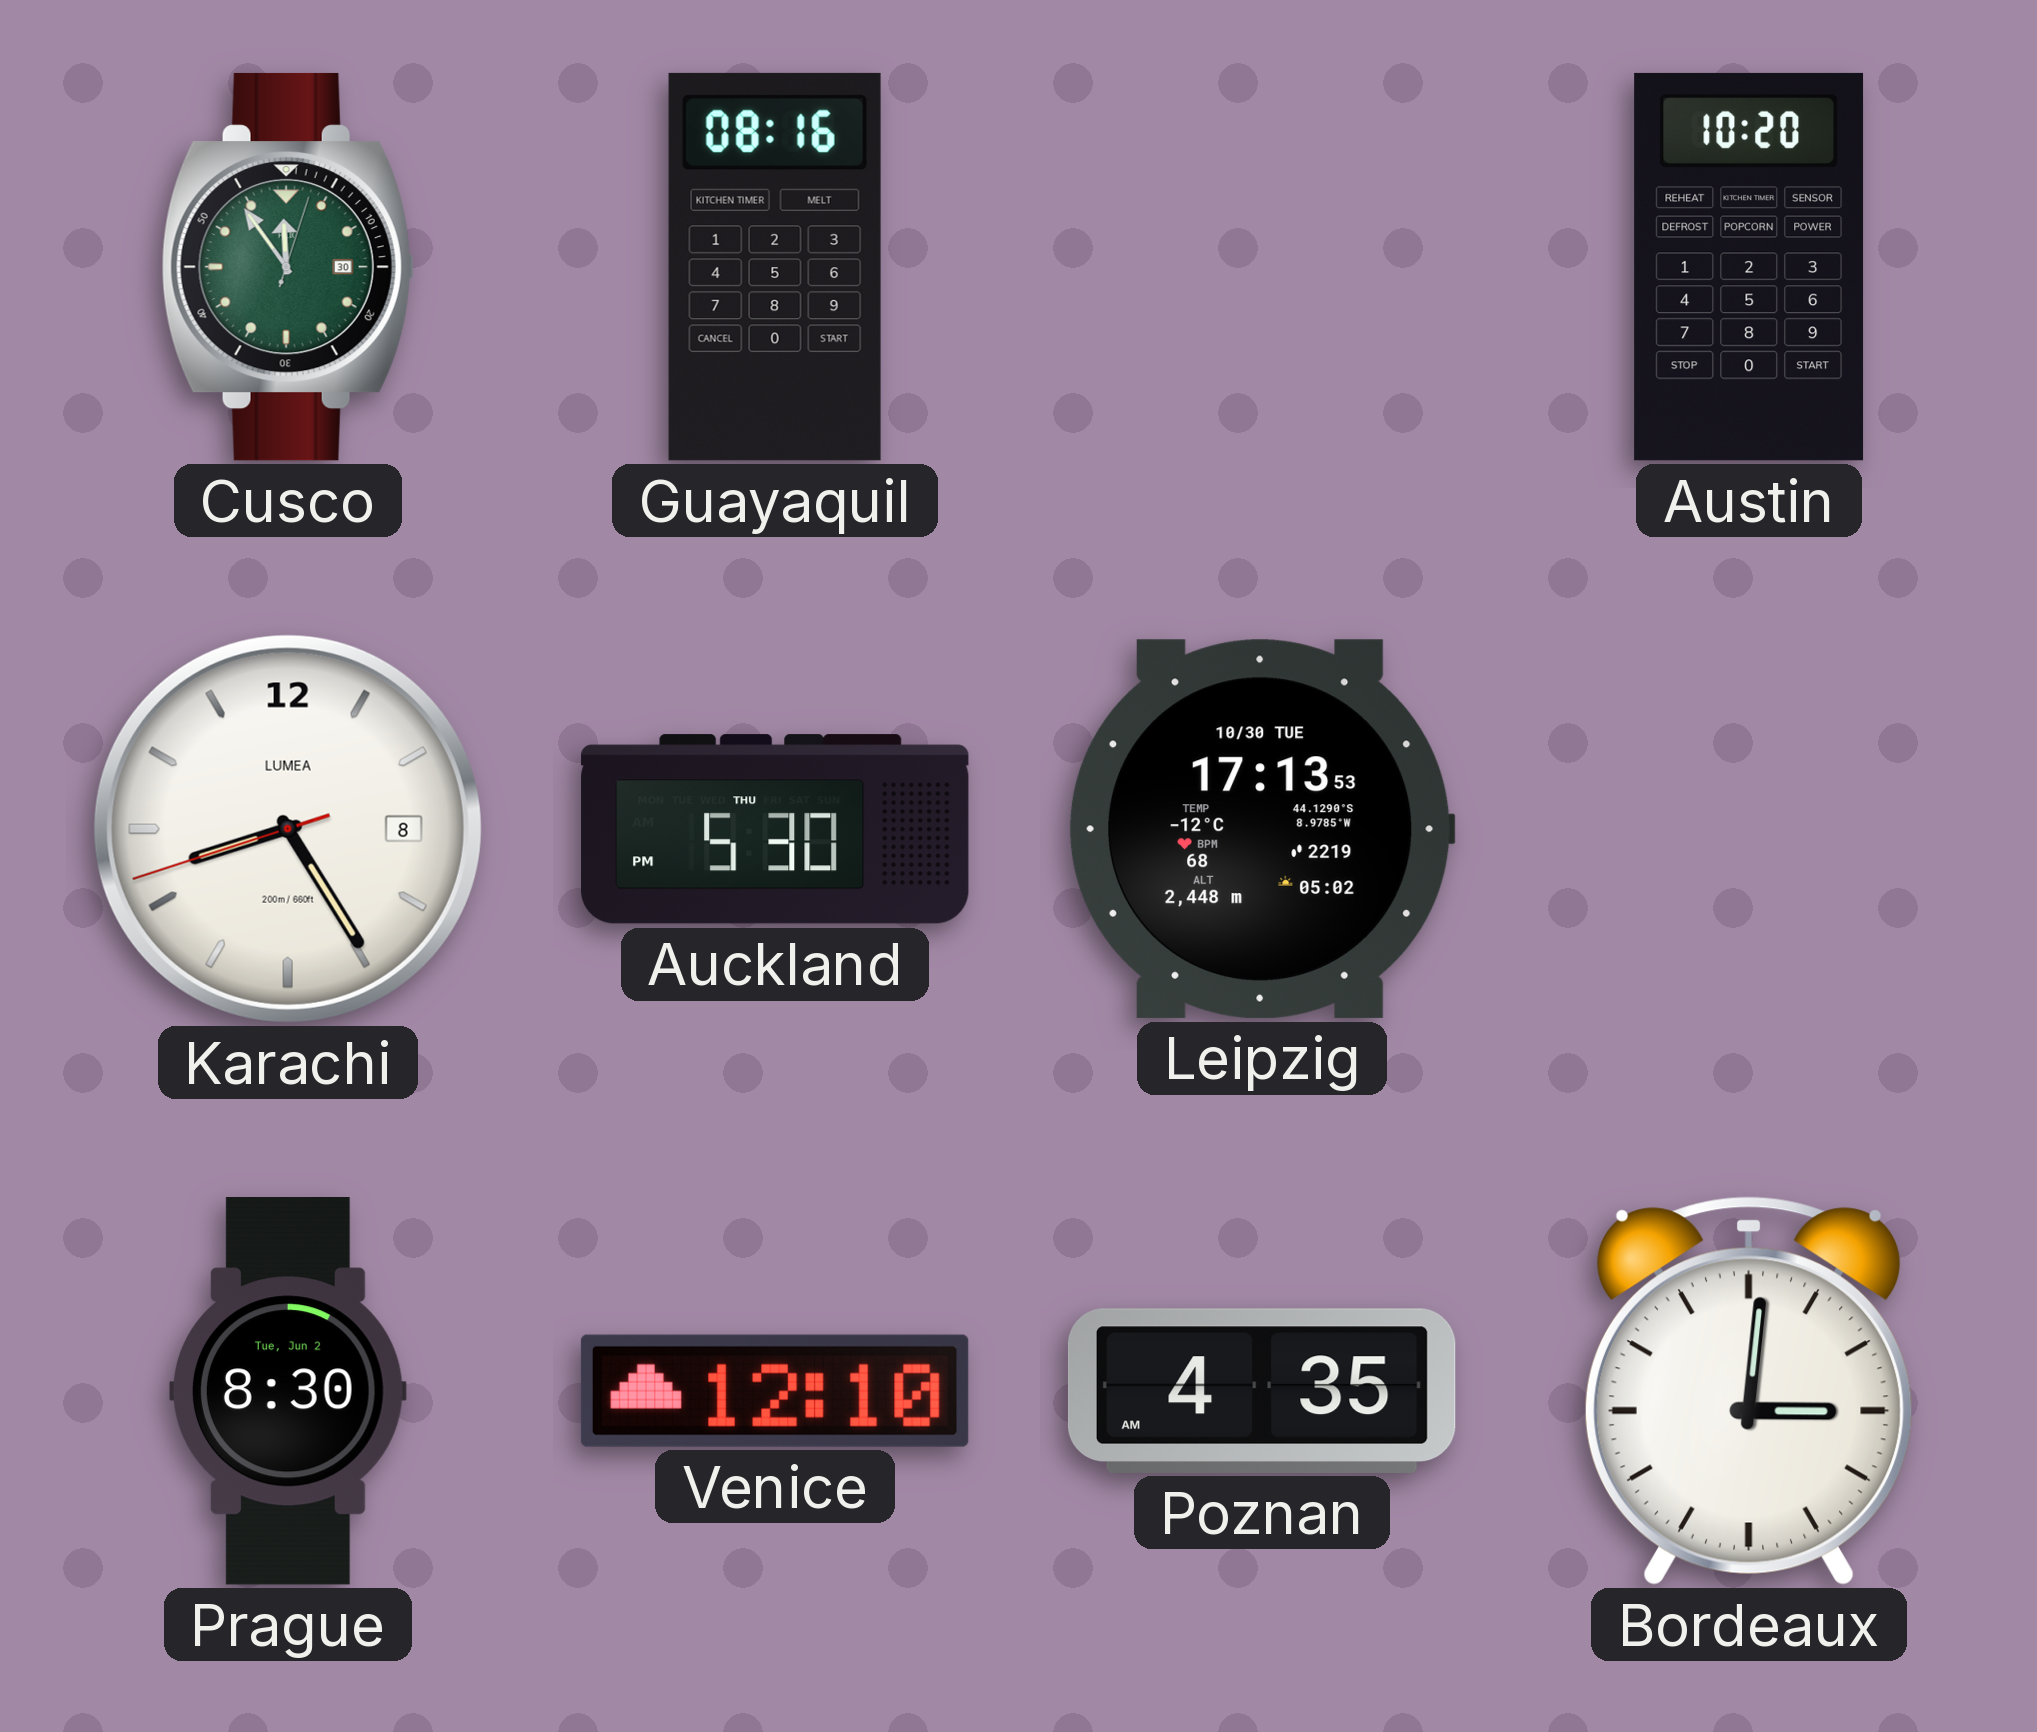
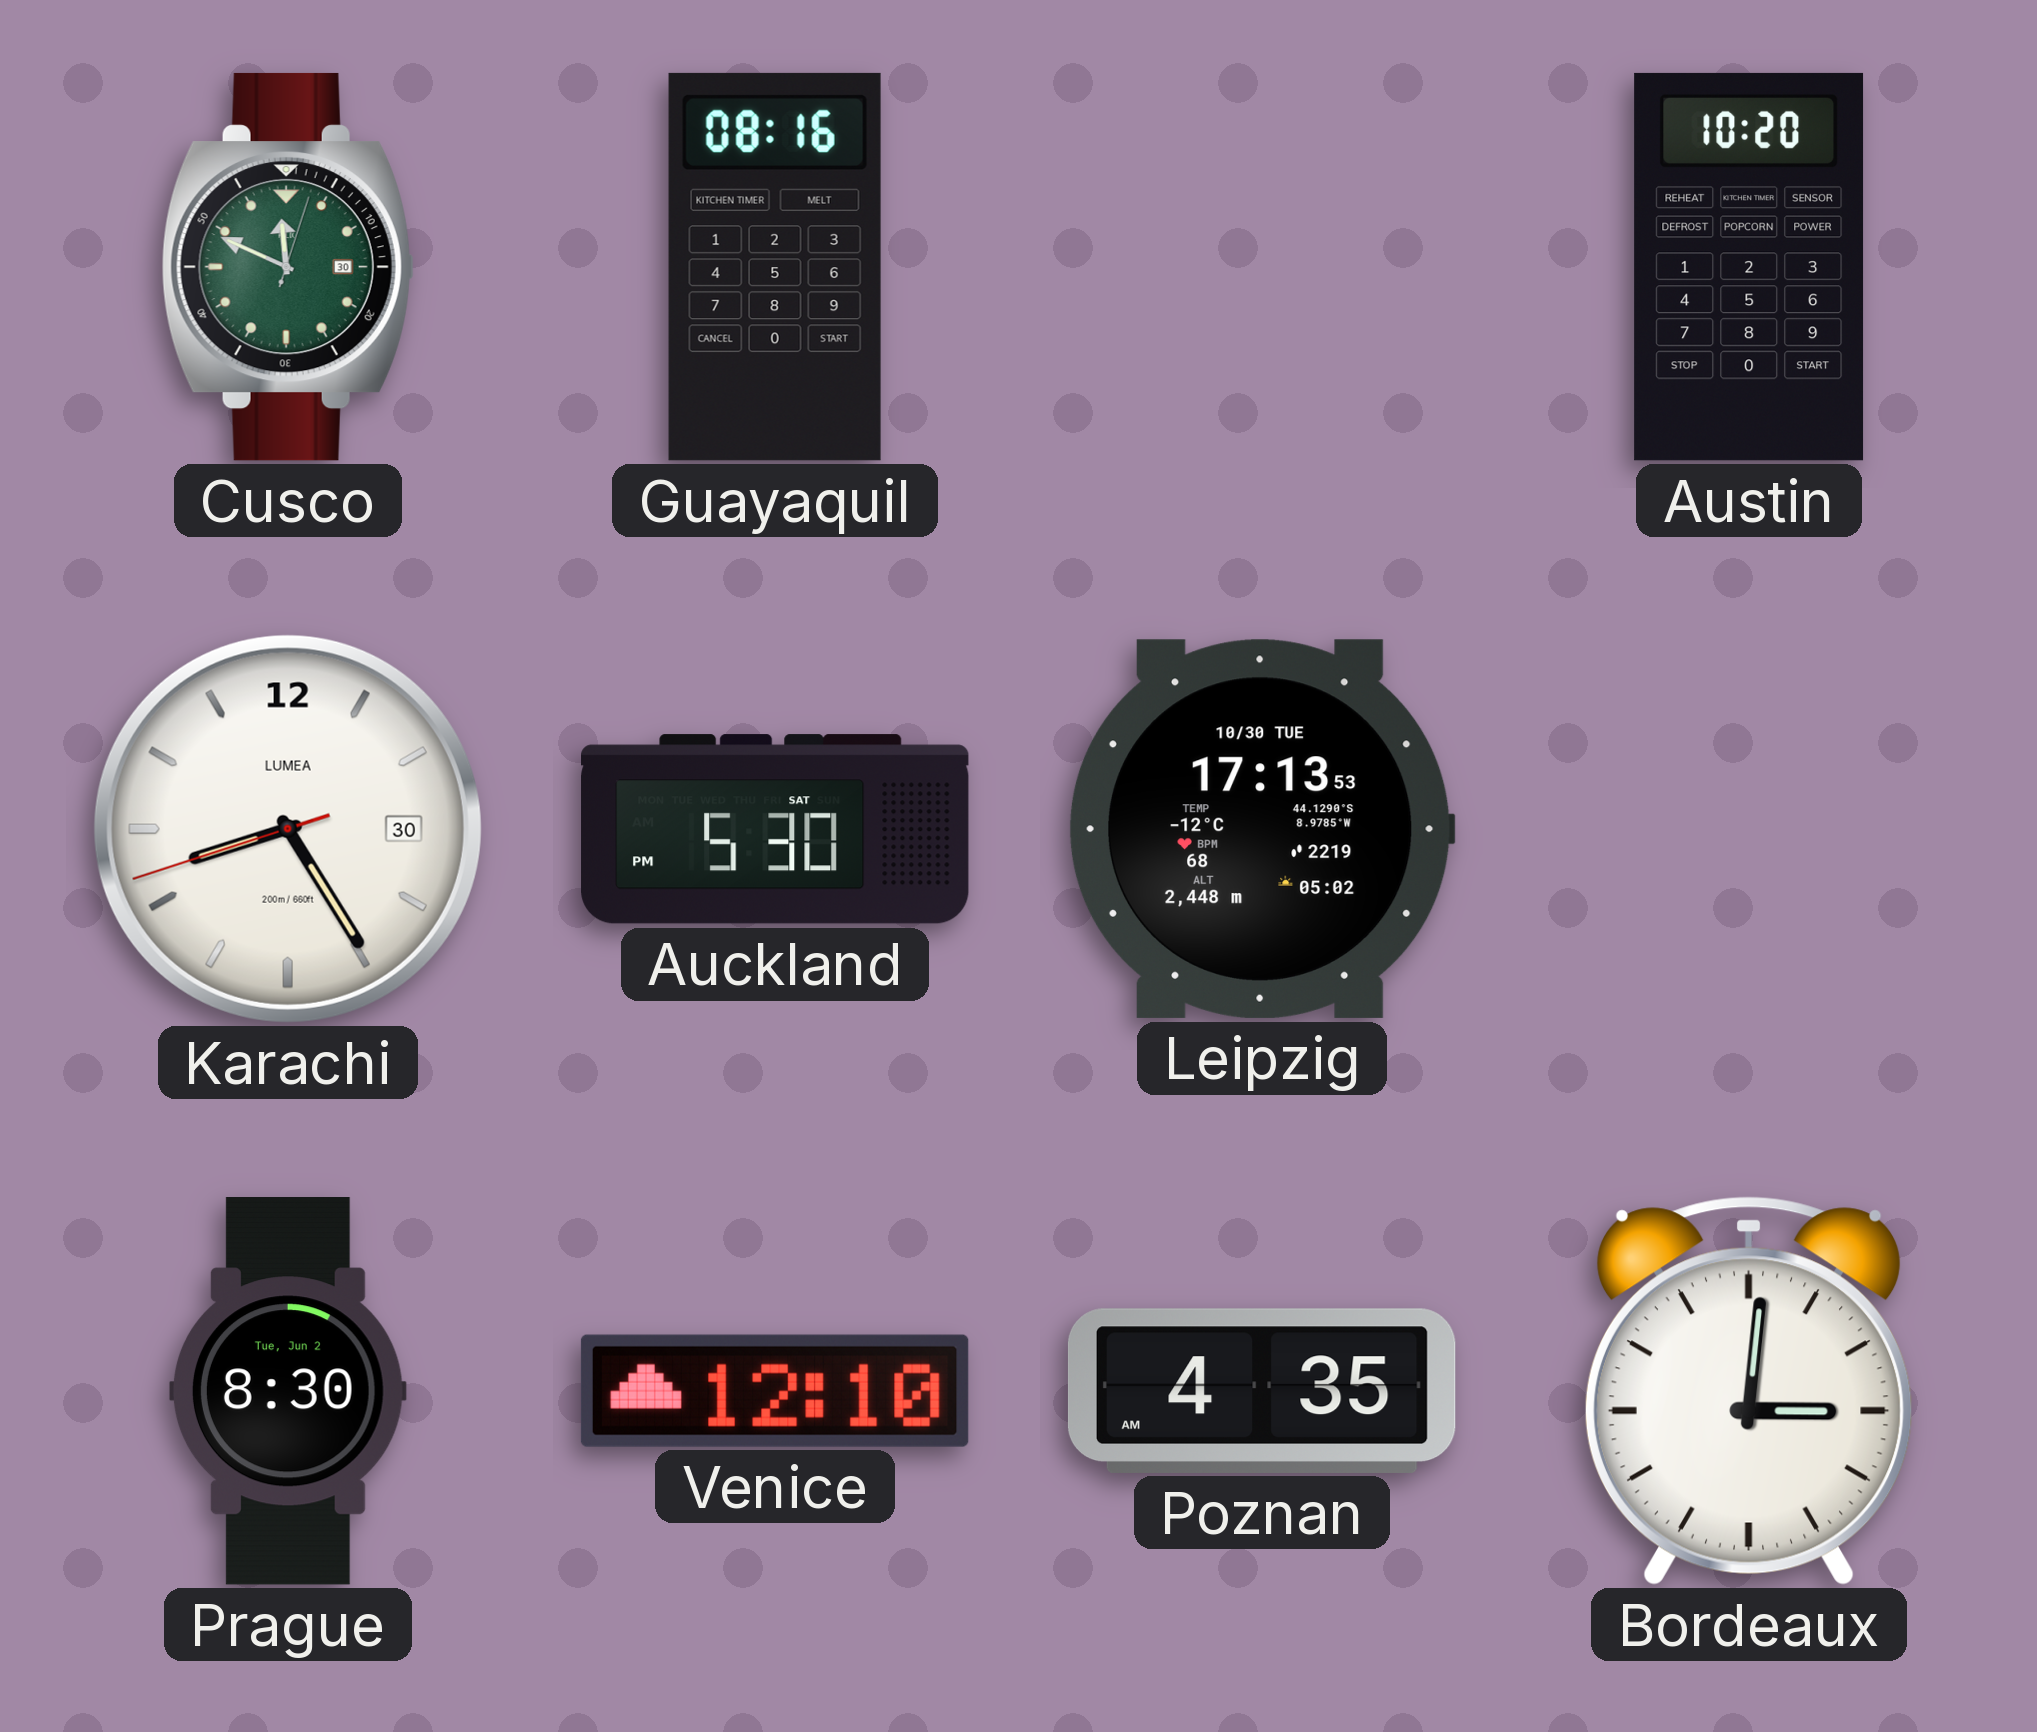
Cusco: 11:54 -> 11:49 (288, 267)
Karachi date: 8 -> 30 (288, 829)
Auckland date: THU -> SAT (775, 829)
